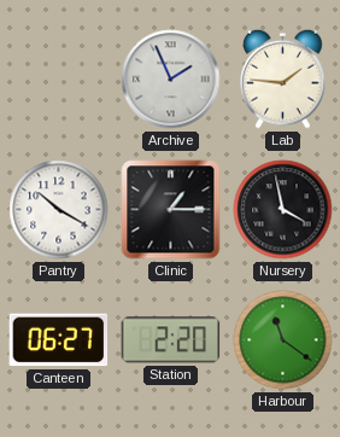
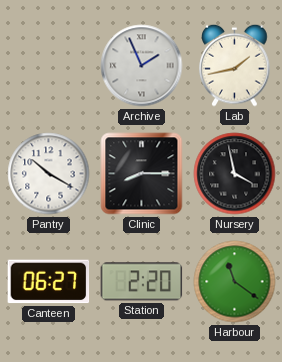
Lab: 1:46 -> 1:43 (235, 65)
Clinic: 1:15 -> 8:15 (142, 174)
